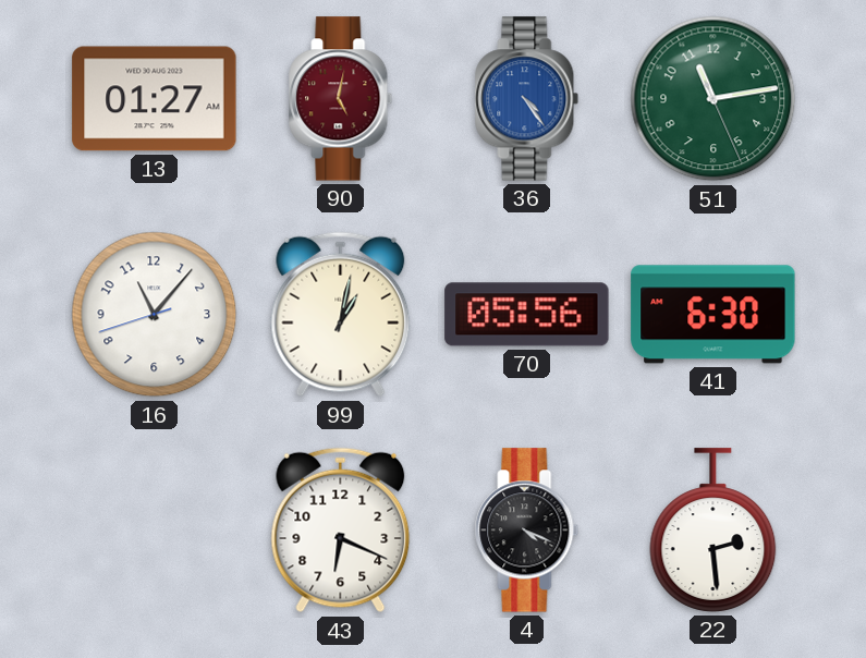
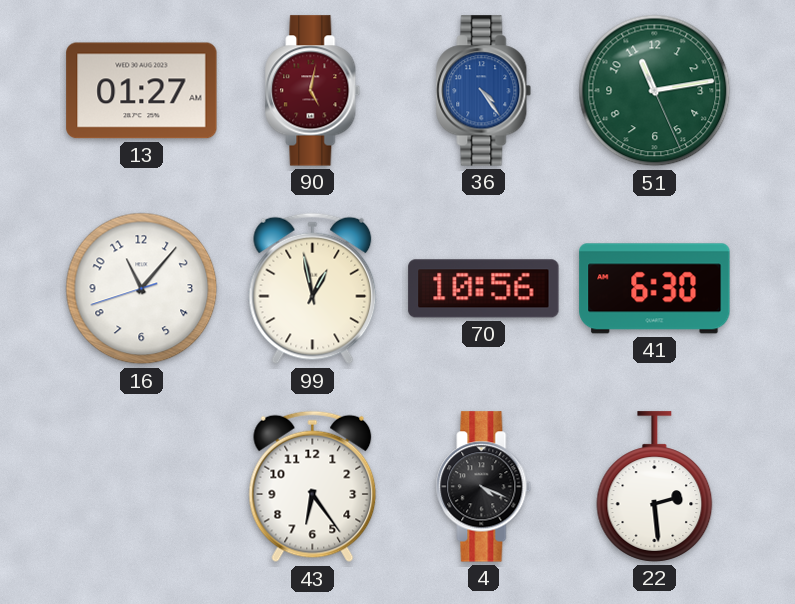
99: 1:02 -> 12:58 (313, 289)
70: 05:56 -> 10:56 (484, 289)
43: 6:19 -> 6:24 (313, 487)
